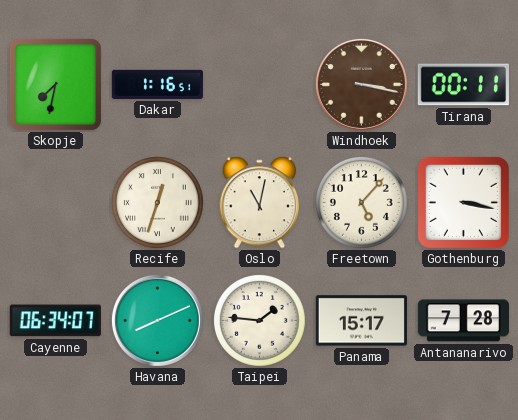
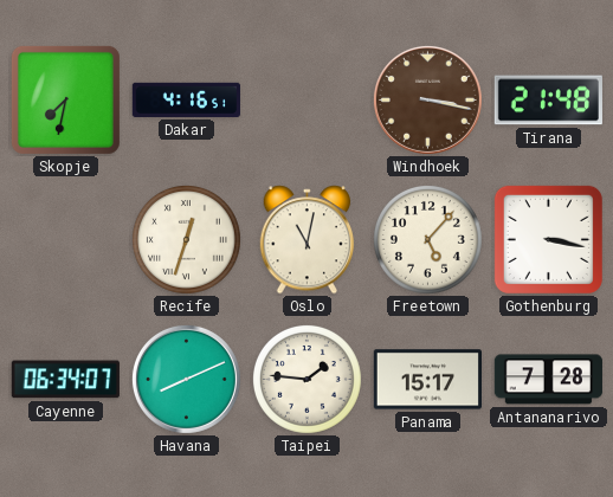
Dakar: 1:16 -> 4:16 (186, 99)
Tirana: 00:11 -> 21:48 (548, 101)
